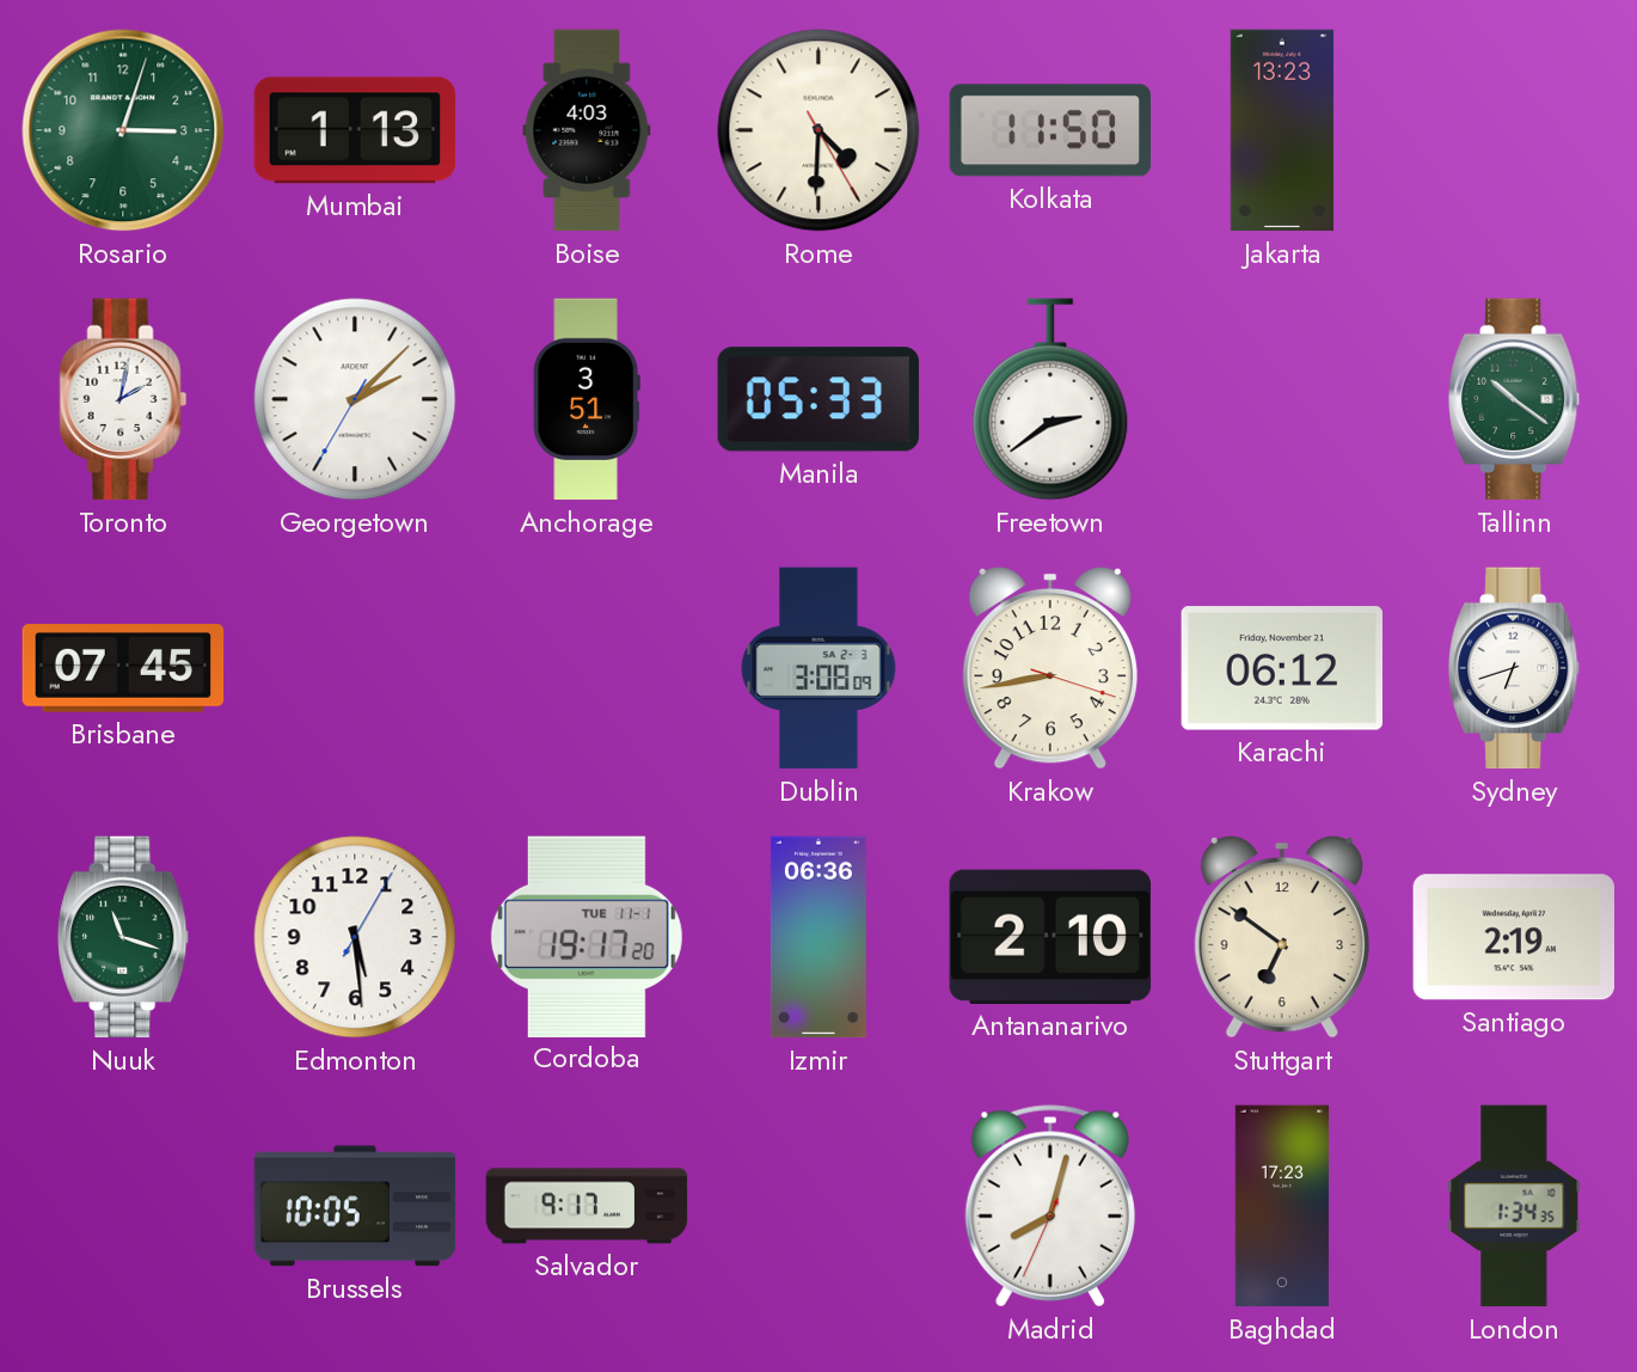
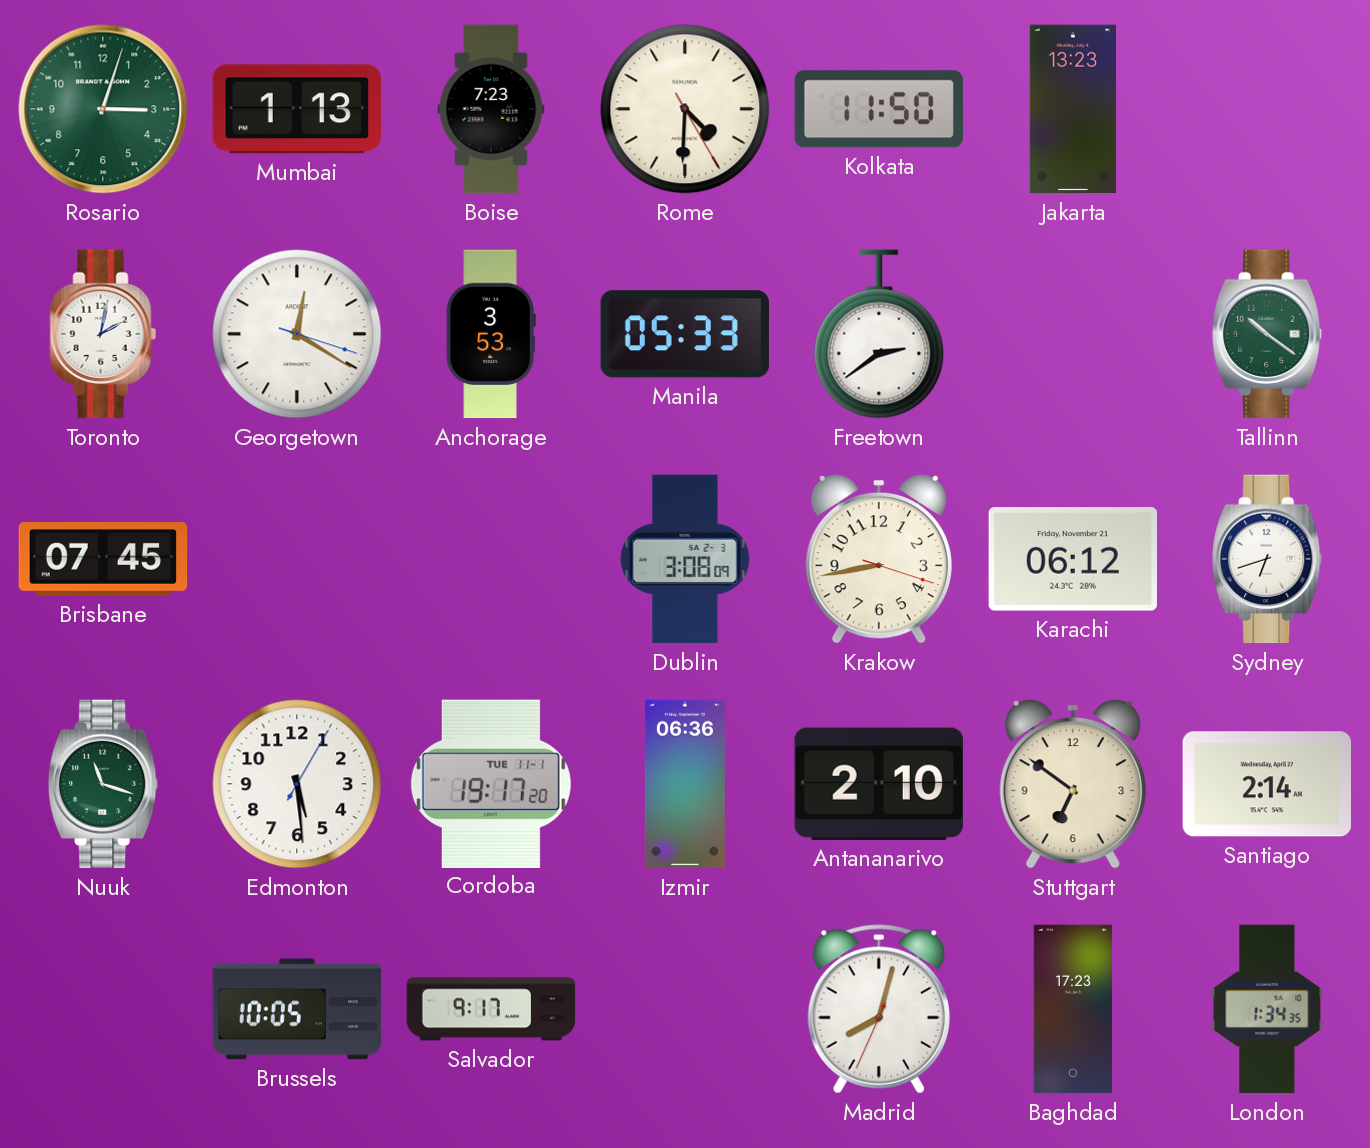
Boise: 4:03 -> 7:23 (491, 109)
Georgetown: 2:07 -> 12:20 (297, 334)
Anchorage: 3:51 -> 3:53 (491, 334)
Santiago: 2:19 -> 2:14 (1266, 784)
